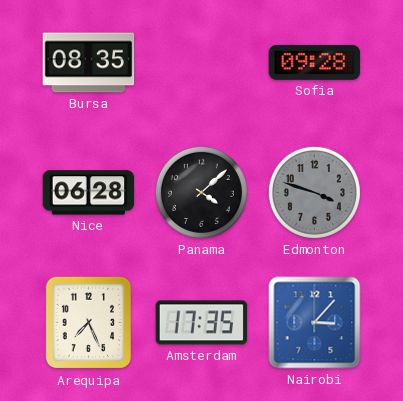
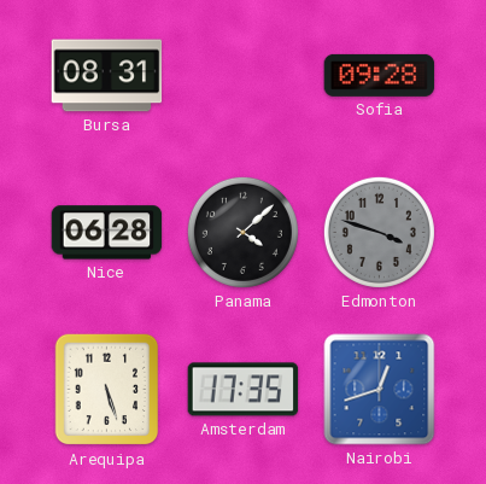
Bursa: 08:35 -> 08:31 (107, 76)
Arequipa: 7:26 -> 5:27 (107, 390)
Nairobi: 3:07 -> 12:42 (380, 390)
